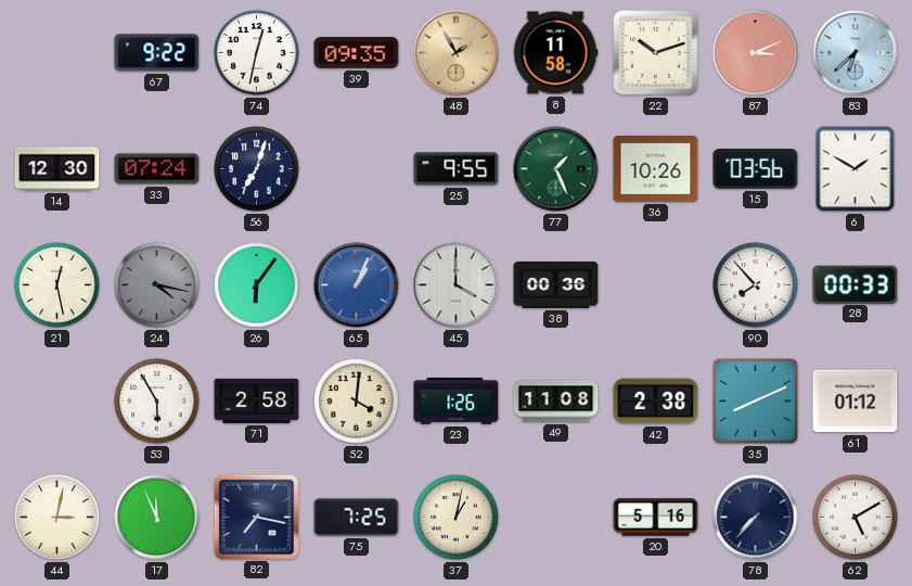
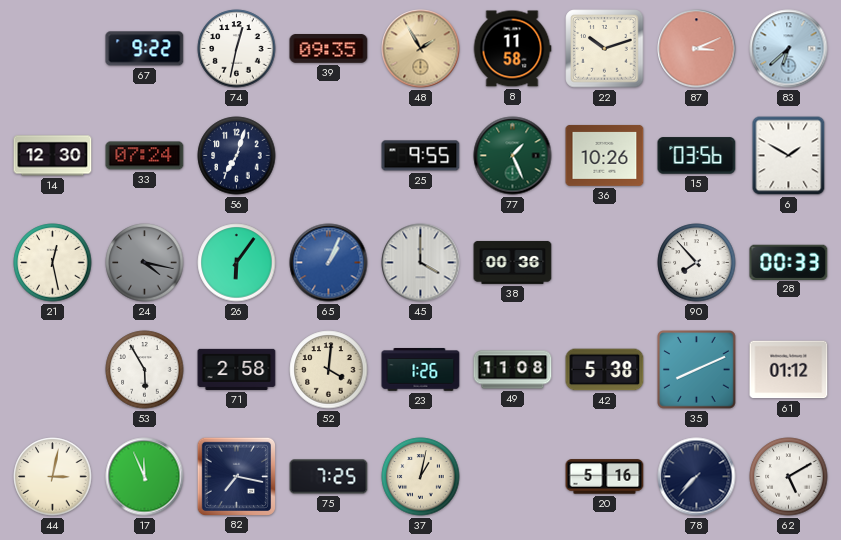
42: 2:38 -> 5:38 (605, 370)
